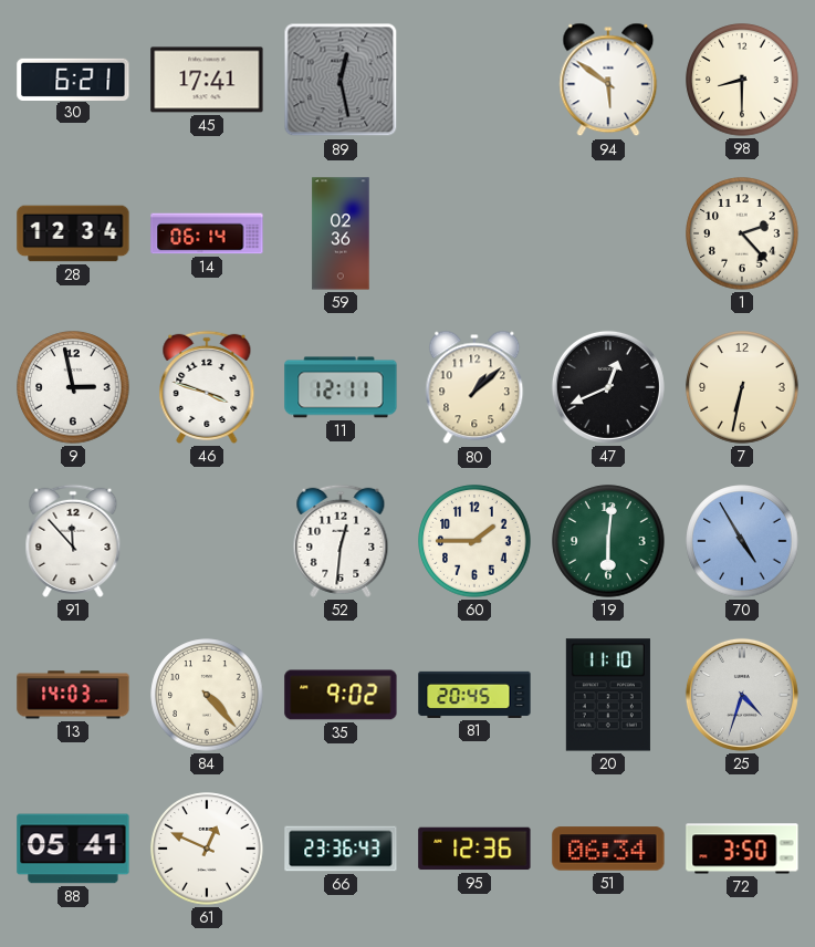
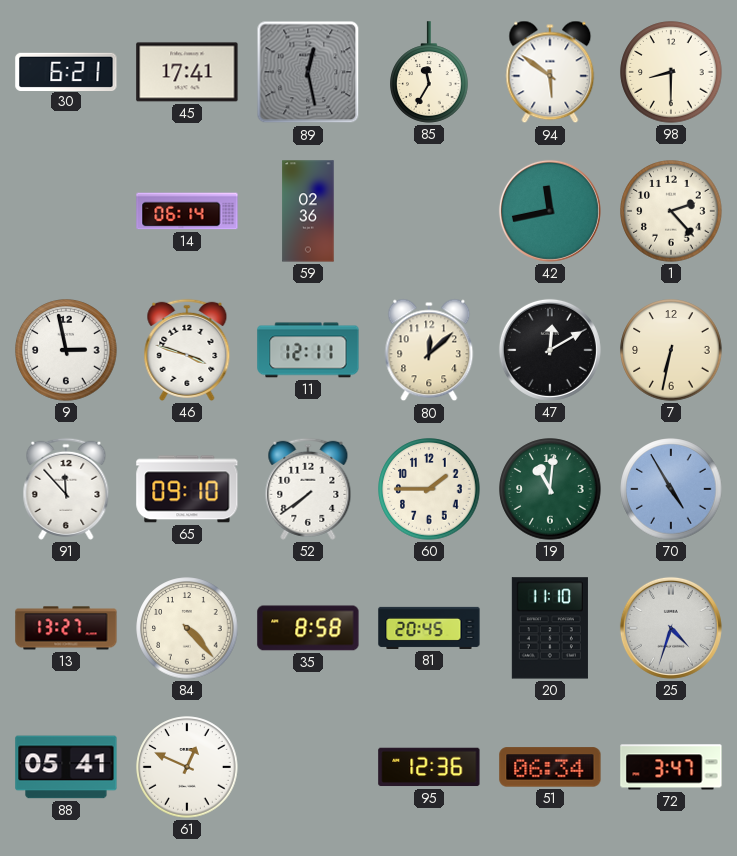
85: none -> 11:35 (429, 72)
28: 12:34 -> none (73, 233)
42: none -> 11:43 (550, 211)
80: 1:08 -> 12:08 (429, 350)
47: 12:41 -> 12:10 (550, 350)
65: none -> 09:10 (187, 489)
52: 12:31 -> 7:39 (308, 489)
19: 6:01 -> 11:01 (550, 489)
13: 14:03 -> 13:27 (66, 628)
35: 9:02 -> 8:58 (308, 628)
66: 23:36 -> none (341, 849)
72: 3:50 -> 3:47 (671, 767)
